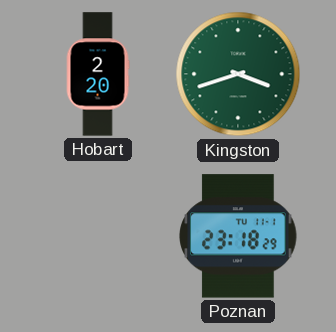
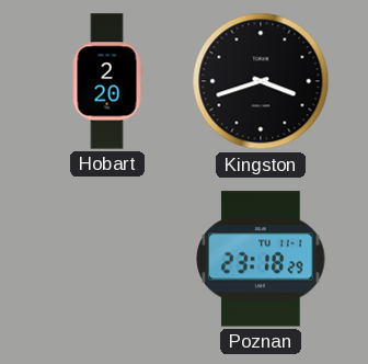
Kingston dial: green -> black (261, 81)
